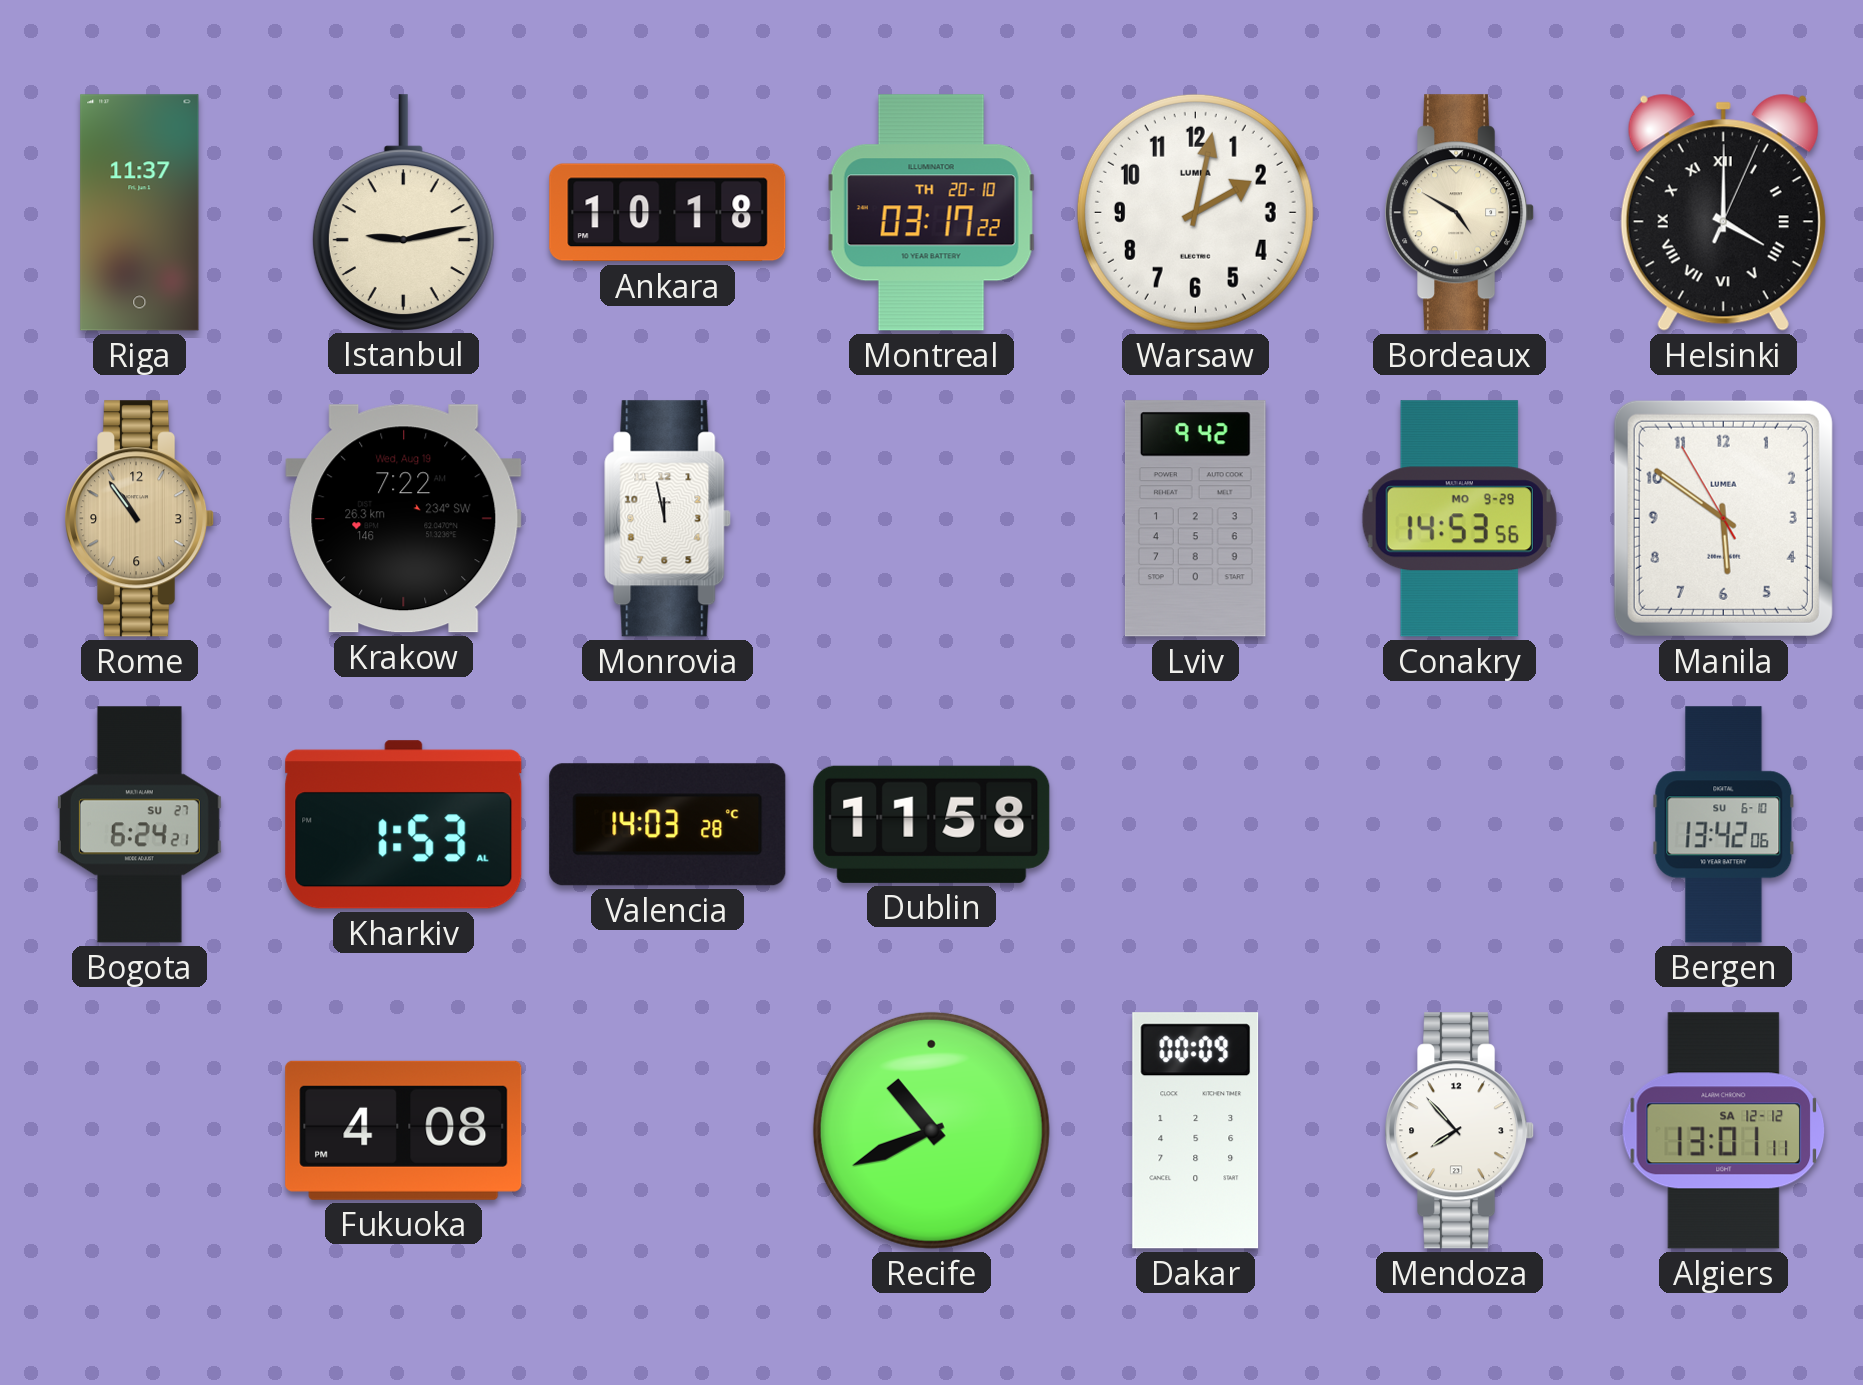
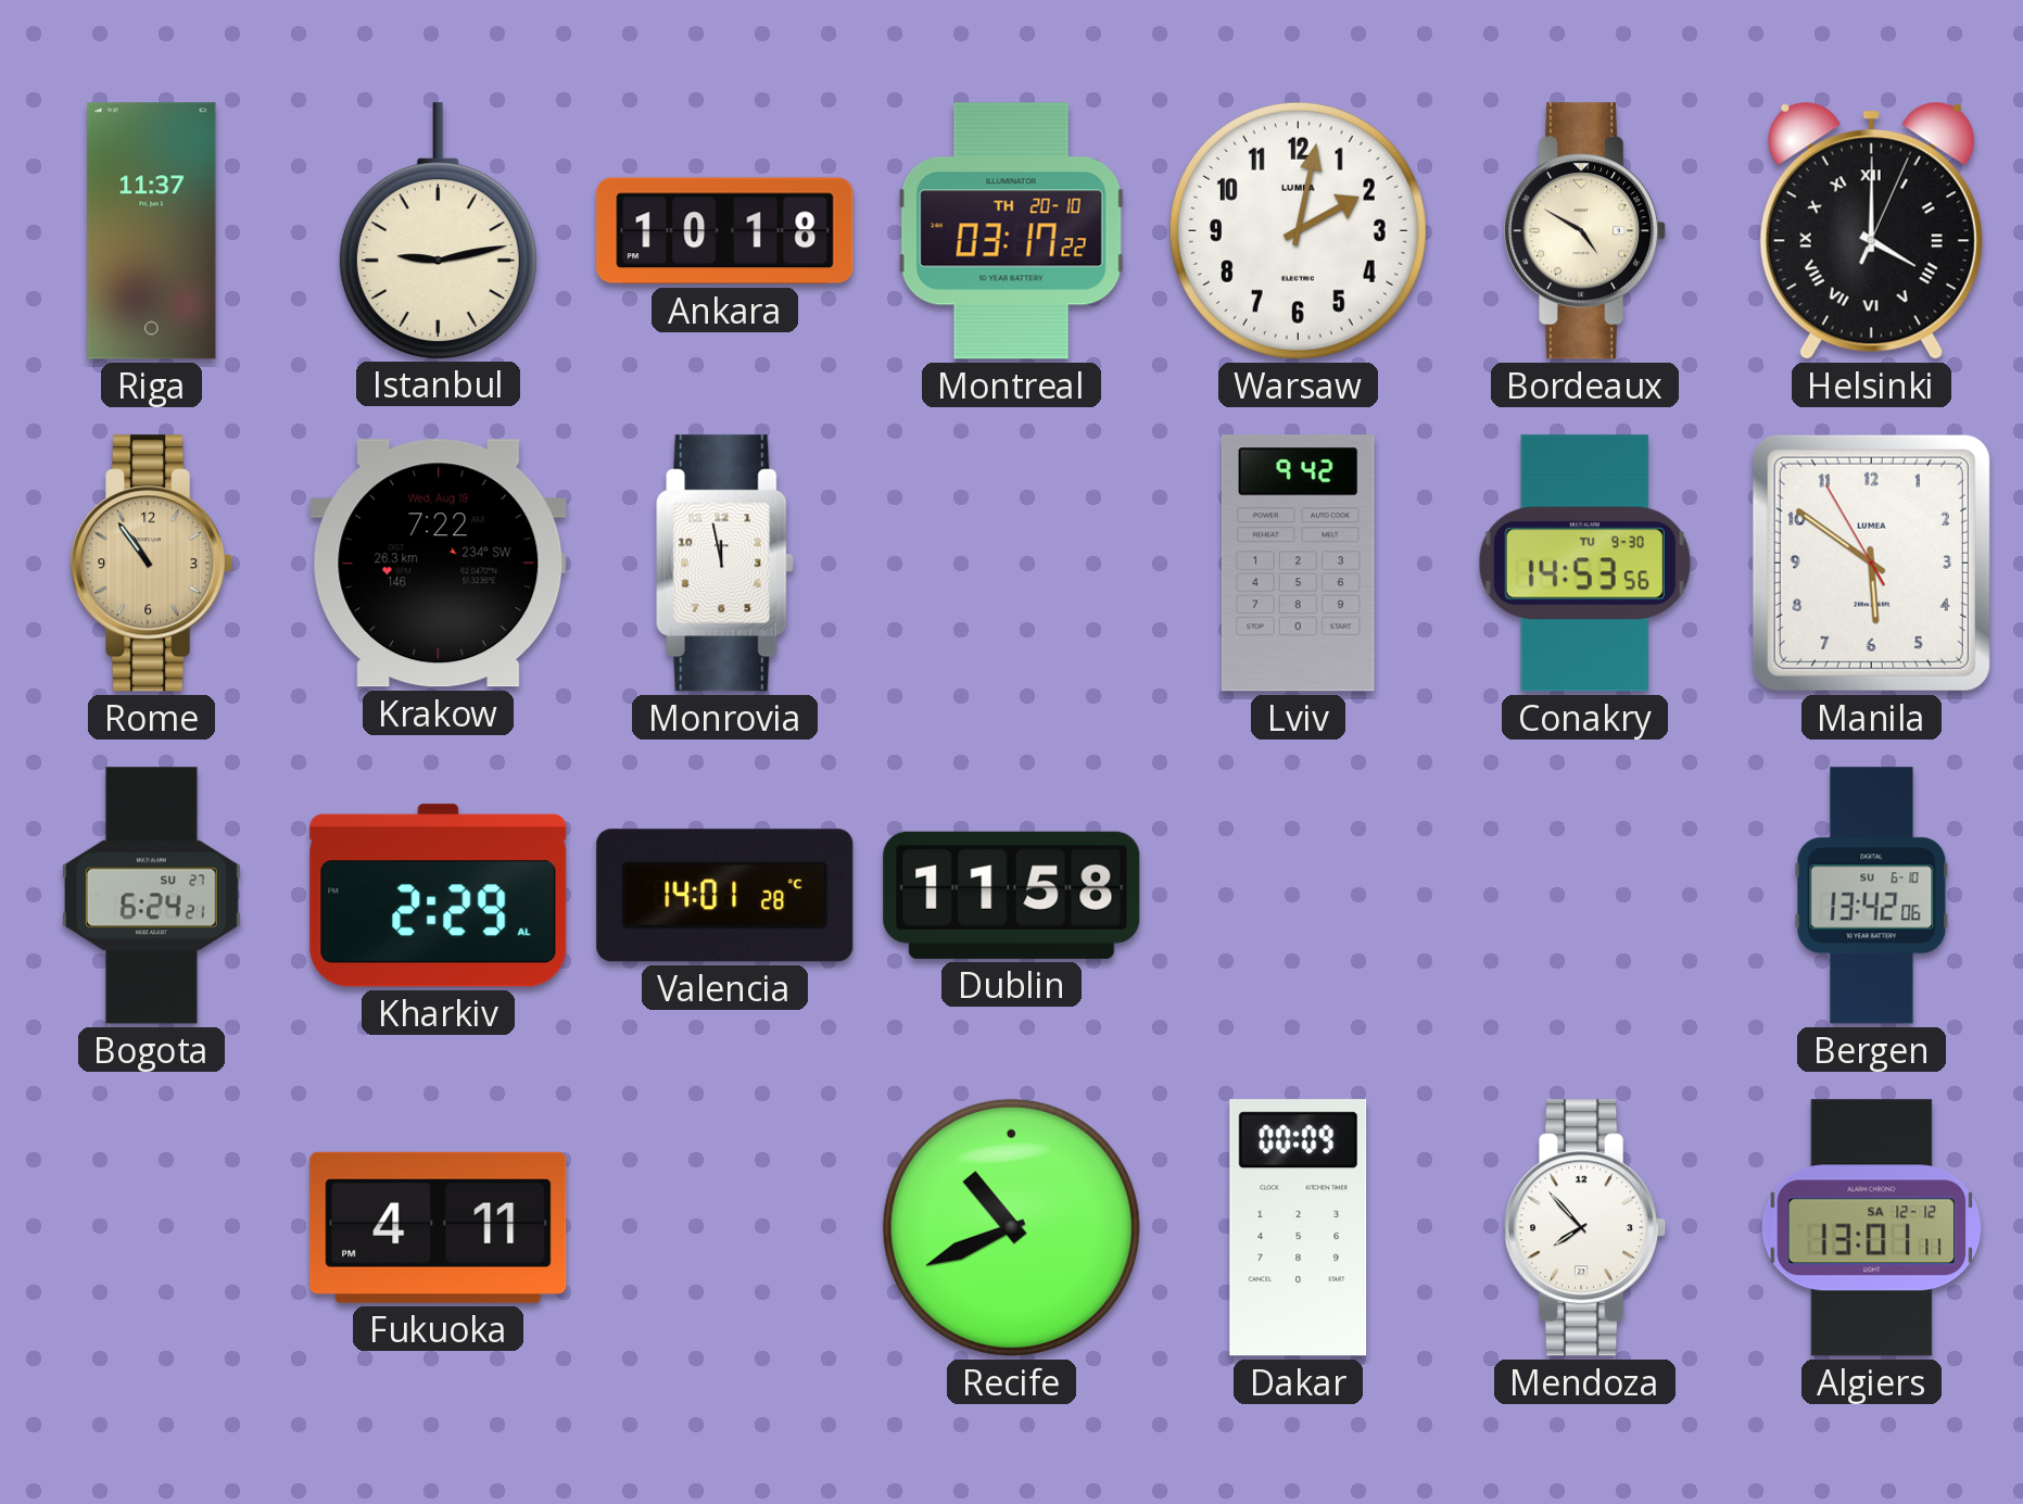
Conakry date: MO 9-29 -> TU 9-30 (1584, 564)
Kharkiv: 1:53 -> 2:29 (439, 896)
Valencia: 14:03 -> 14:01 (725, 896)
Fukuoka: 4:08 -> 4:11 (439, 1227)
